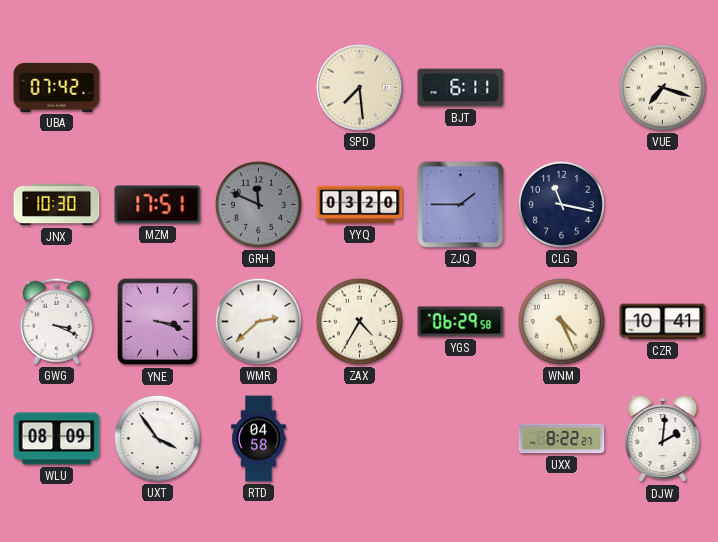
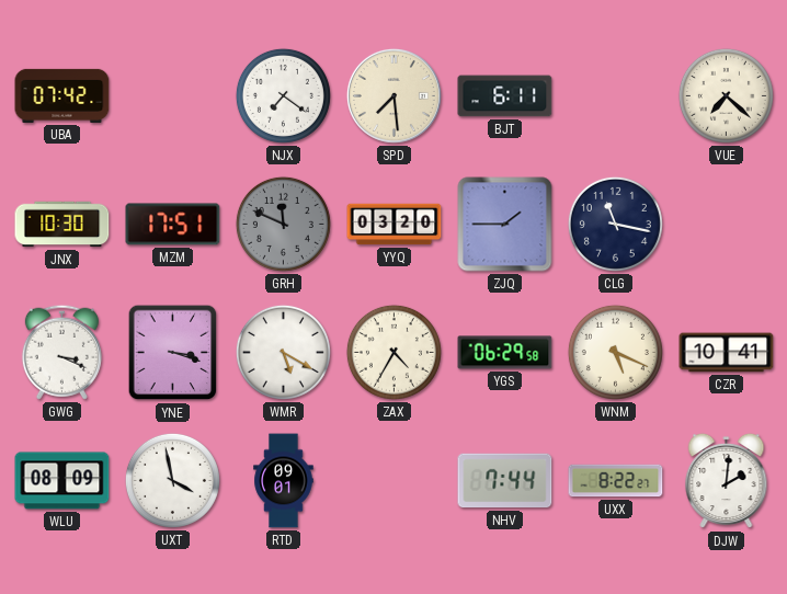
NJX: none -> 7:21 (283, 95)
VUE: 7:18 -> 7:22 (726, 95)
WMR: 2:38 -> 5:20 (283, 352)
WNM: 4:26 -> 5:19 (615, 352)
UXT: 3:54 -> 3:58 (172, 480)
RTD: 04:58 -> 09:01 (284, 481)
NHV: none -> 7:44 (505, 481)
